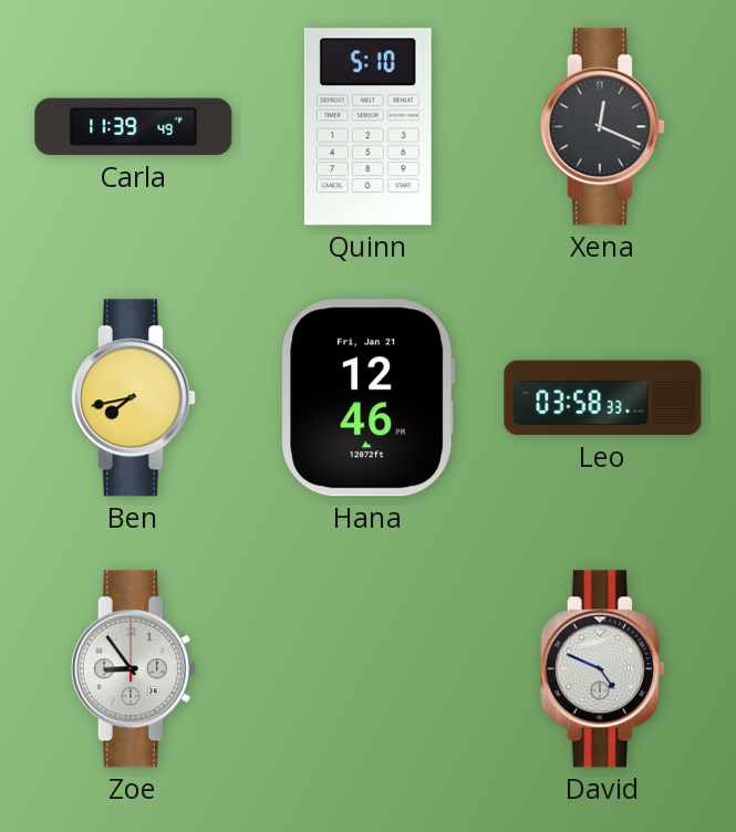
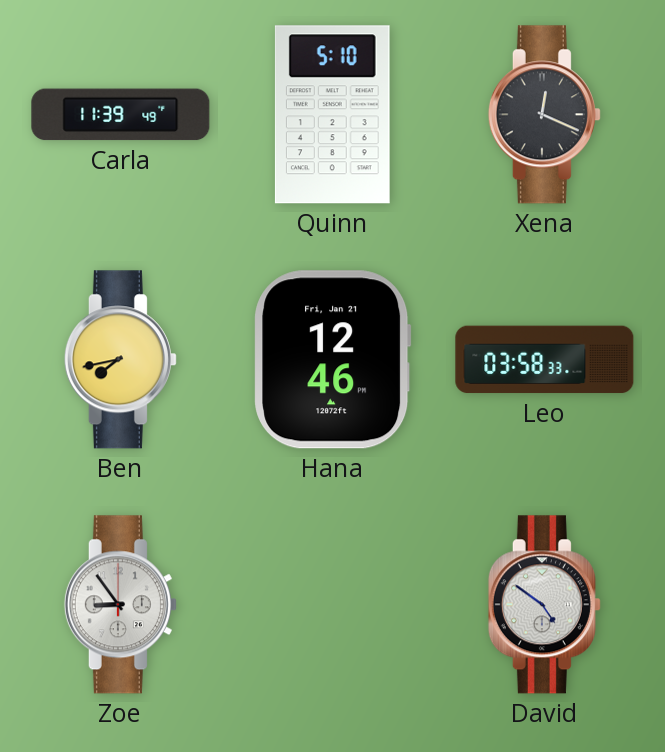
David: 4:49 -> 4:51 (544, 605)
